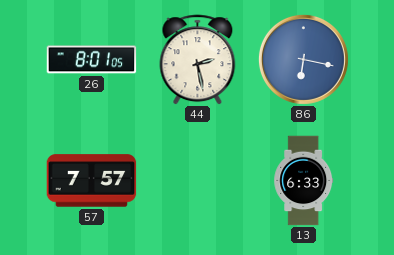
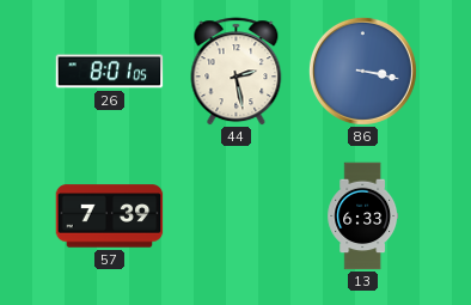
86: 6:17 -> 3:17 (362, 71)
57: 7:57 -> 7:39 (110, 216)
